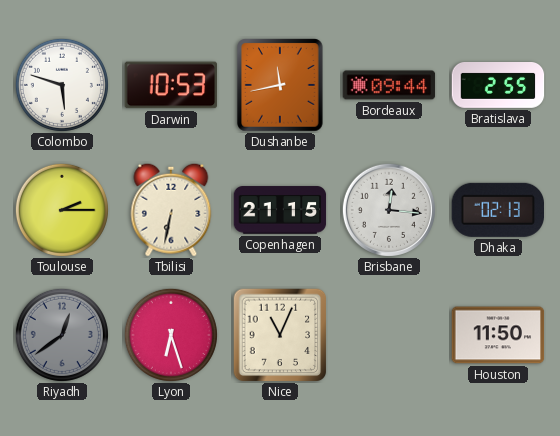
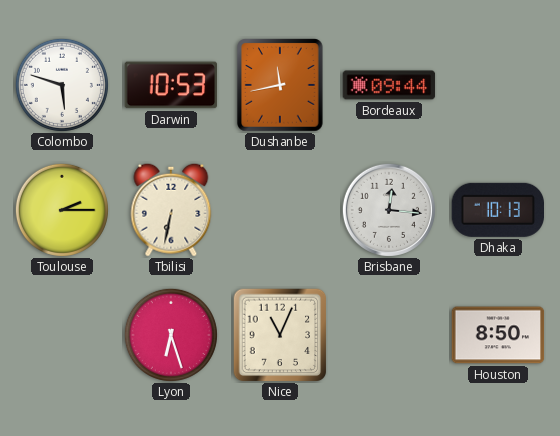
Bratislava: 2:55 -> none (498, 86)
Copenhagen: 21:15 -> none (280, 210)
Dhaka: 02:13 -> 10:13 (497, 210)
Riyadh: 12:39 -> none (62, 335)
Houston: 11:50 -> 8:50 (498, 335)
